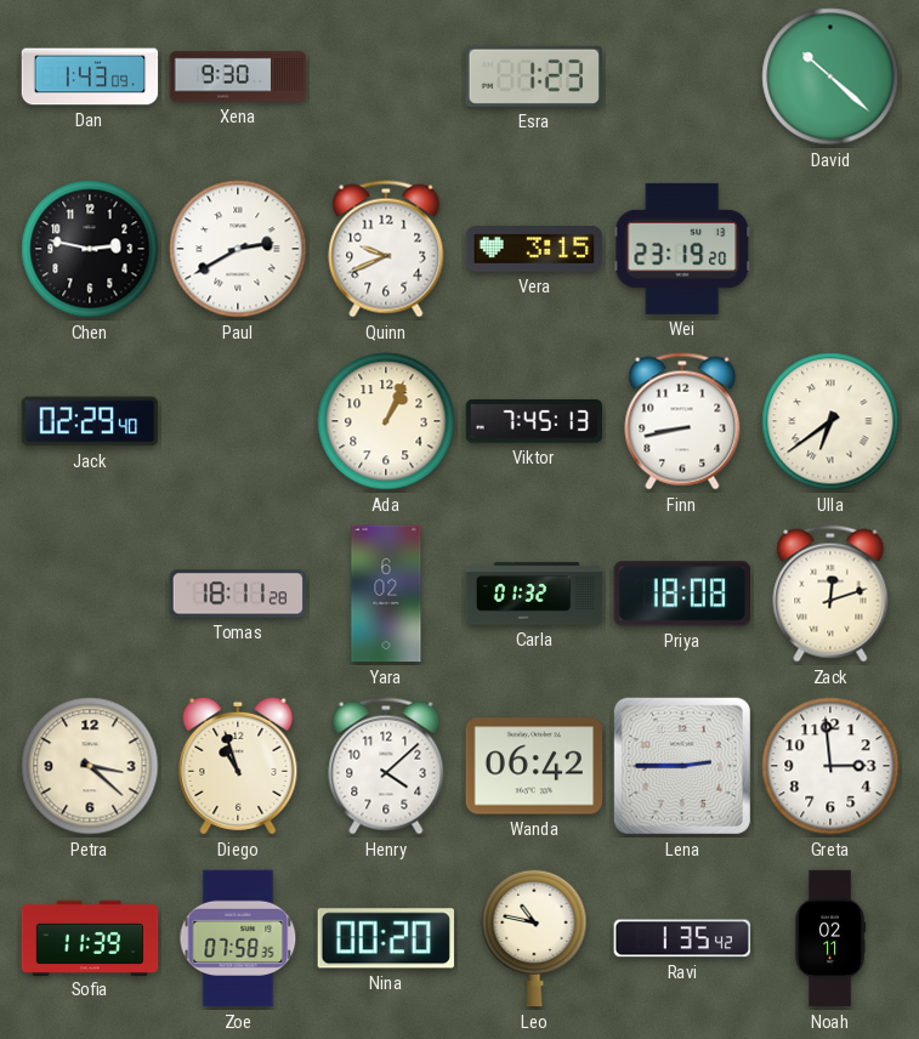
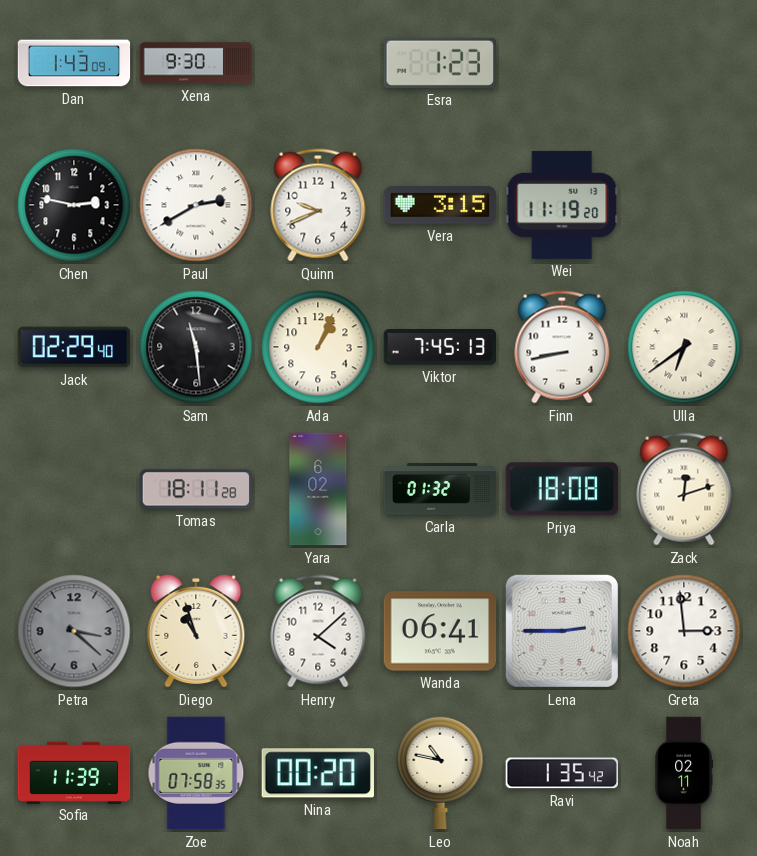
David: 10:22 -> none (830, 76)
Wei: 23:19 -> 11:19 (562, 205)
Sam: none -> 11:29 (196, 347)
Petra dial: cream -> grey (74, 631)
Wanda: 06:42 -> 06:41 (440, 631)
